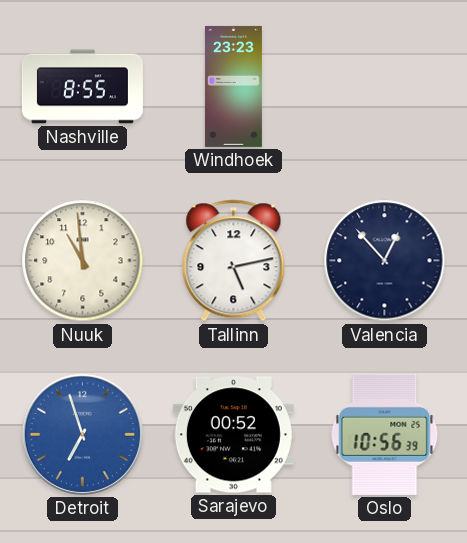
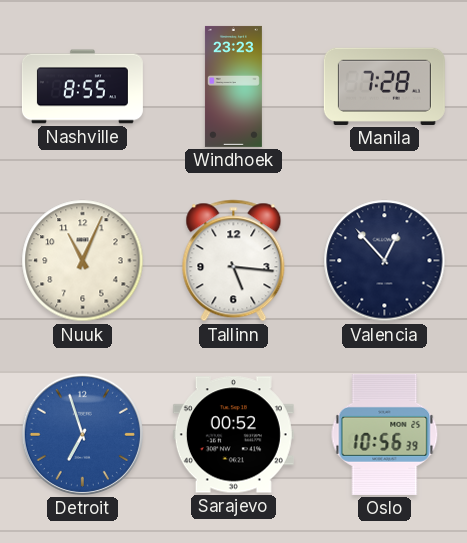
Manila: none -> 7:28 (384, 86)
Nuuk: 10:59 -> 11:04 (83, 261)
Tallinn: 5:13 -> 5:16 (234, 261)
